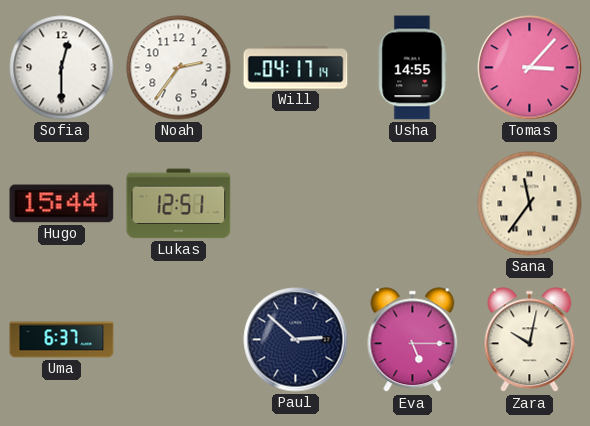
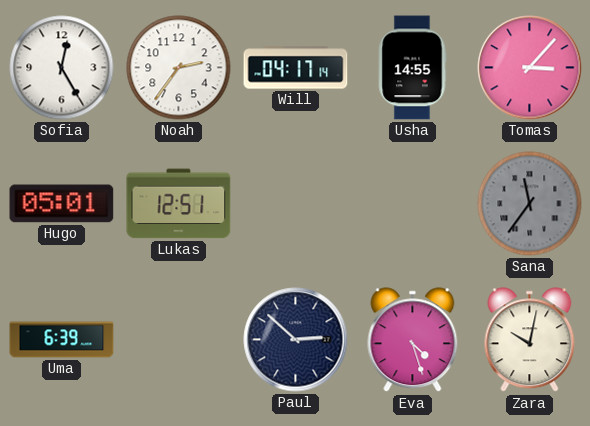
Sofia: 12:30 -> 12:25 (62, 68)
Hugo: 15:44 -> 05:01 (62, 204)
Sana dial: cream -> grey (530, 204)
Uma: 6:37 -> 6:39 (62, 340)
Eva: 5:15 -> 4:27 (413, 340)
